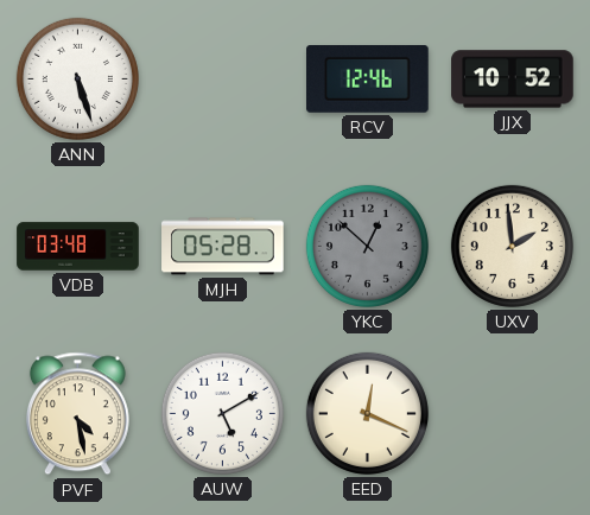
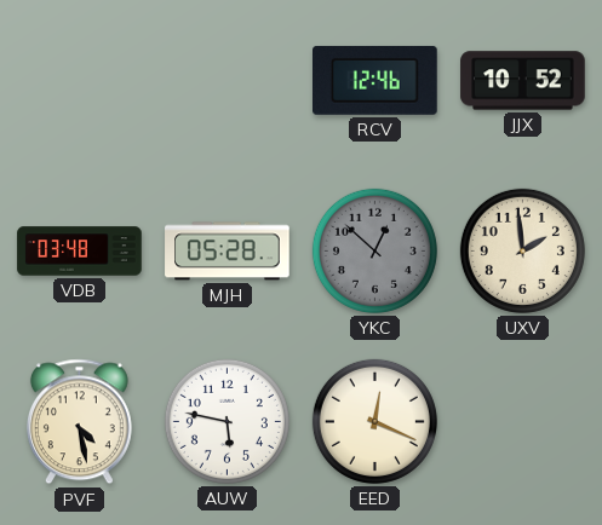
ANN: 5:27 -> none (77, 78)
AUW: 5:10 -> 5:47 (227, 421)
